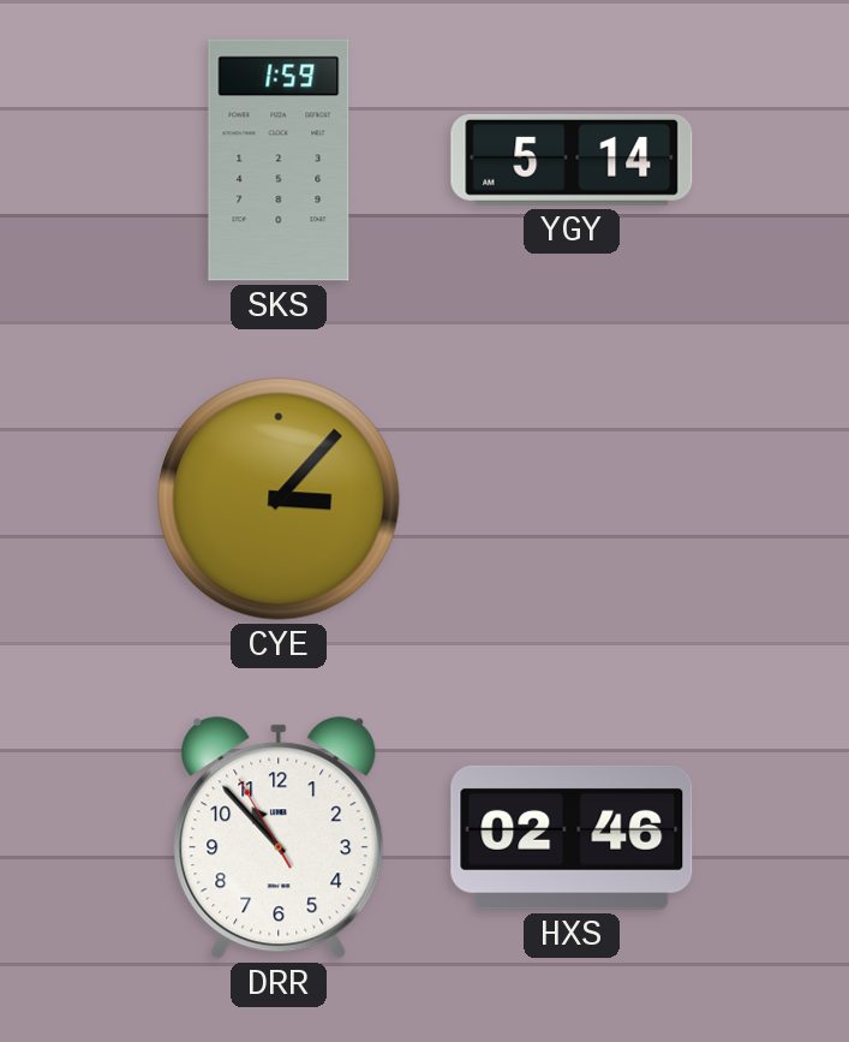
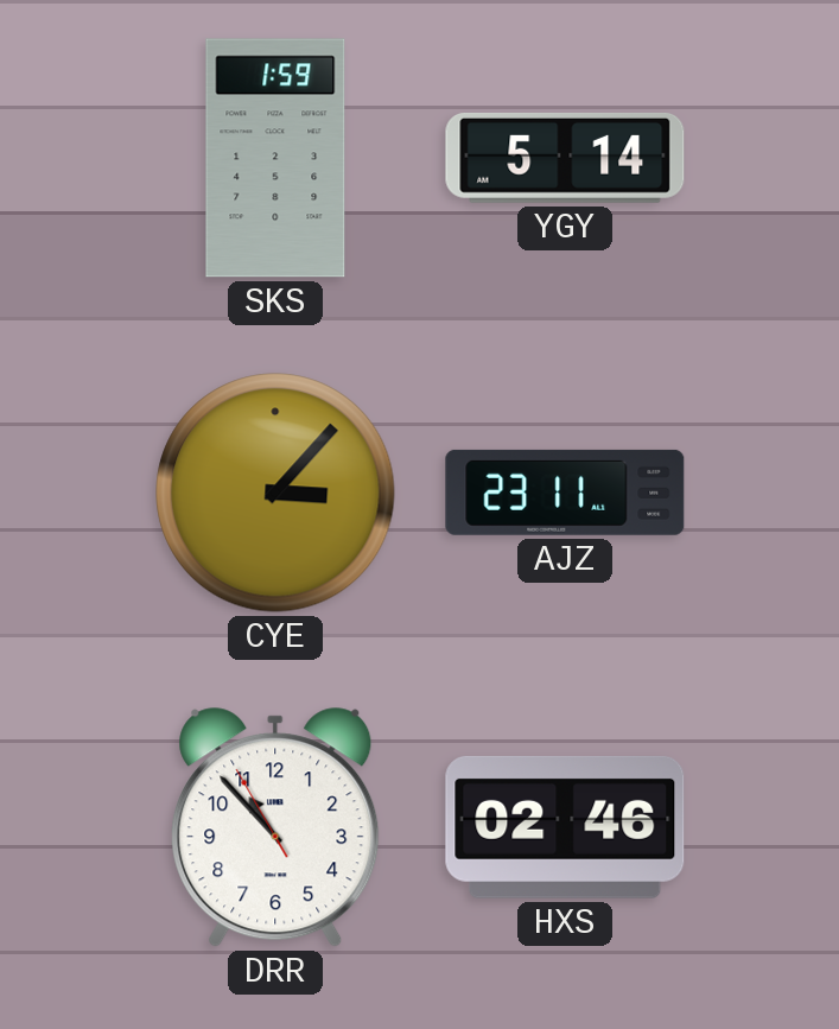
AJZ: none -> 23:11 (565, 493)
